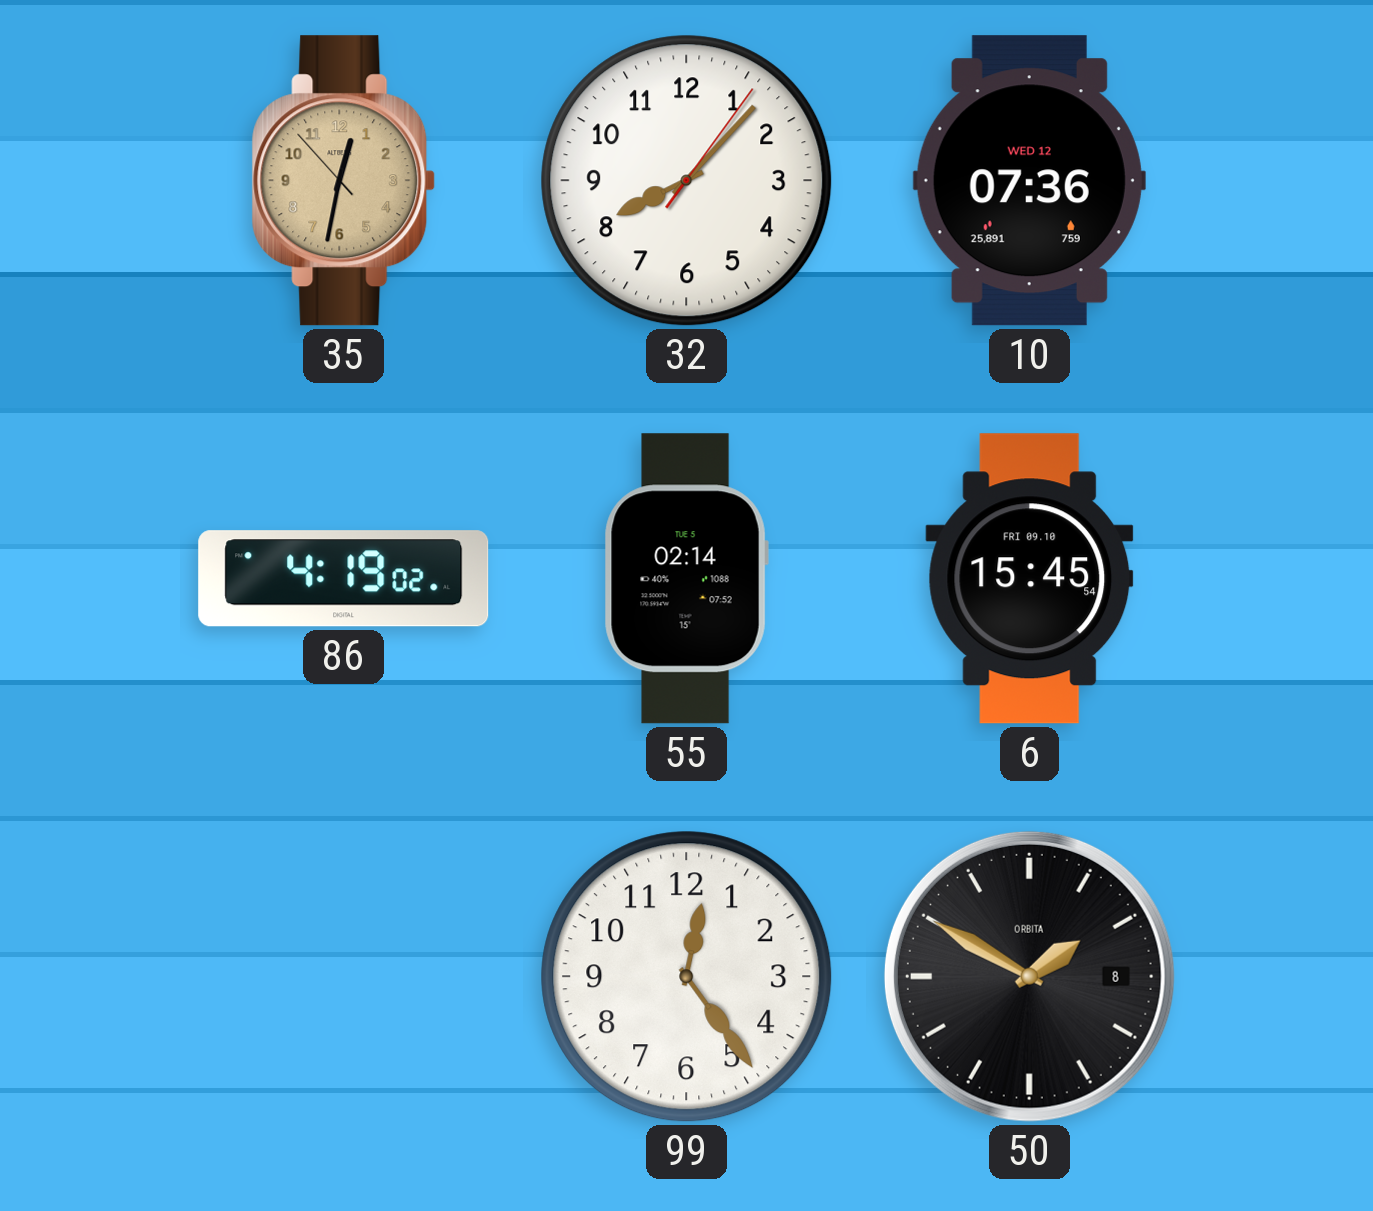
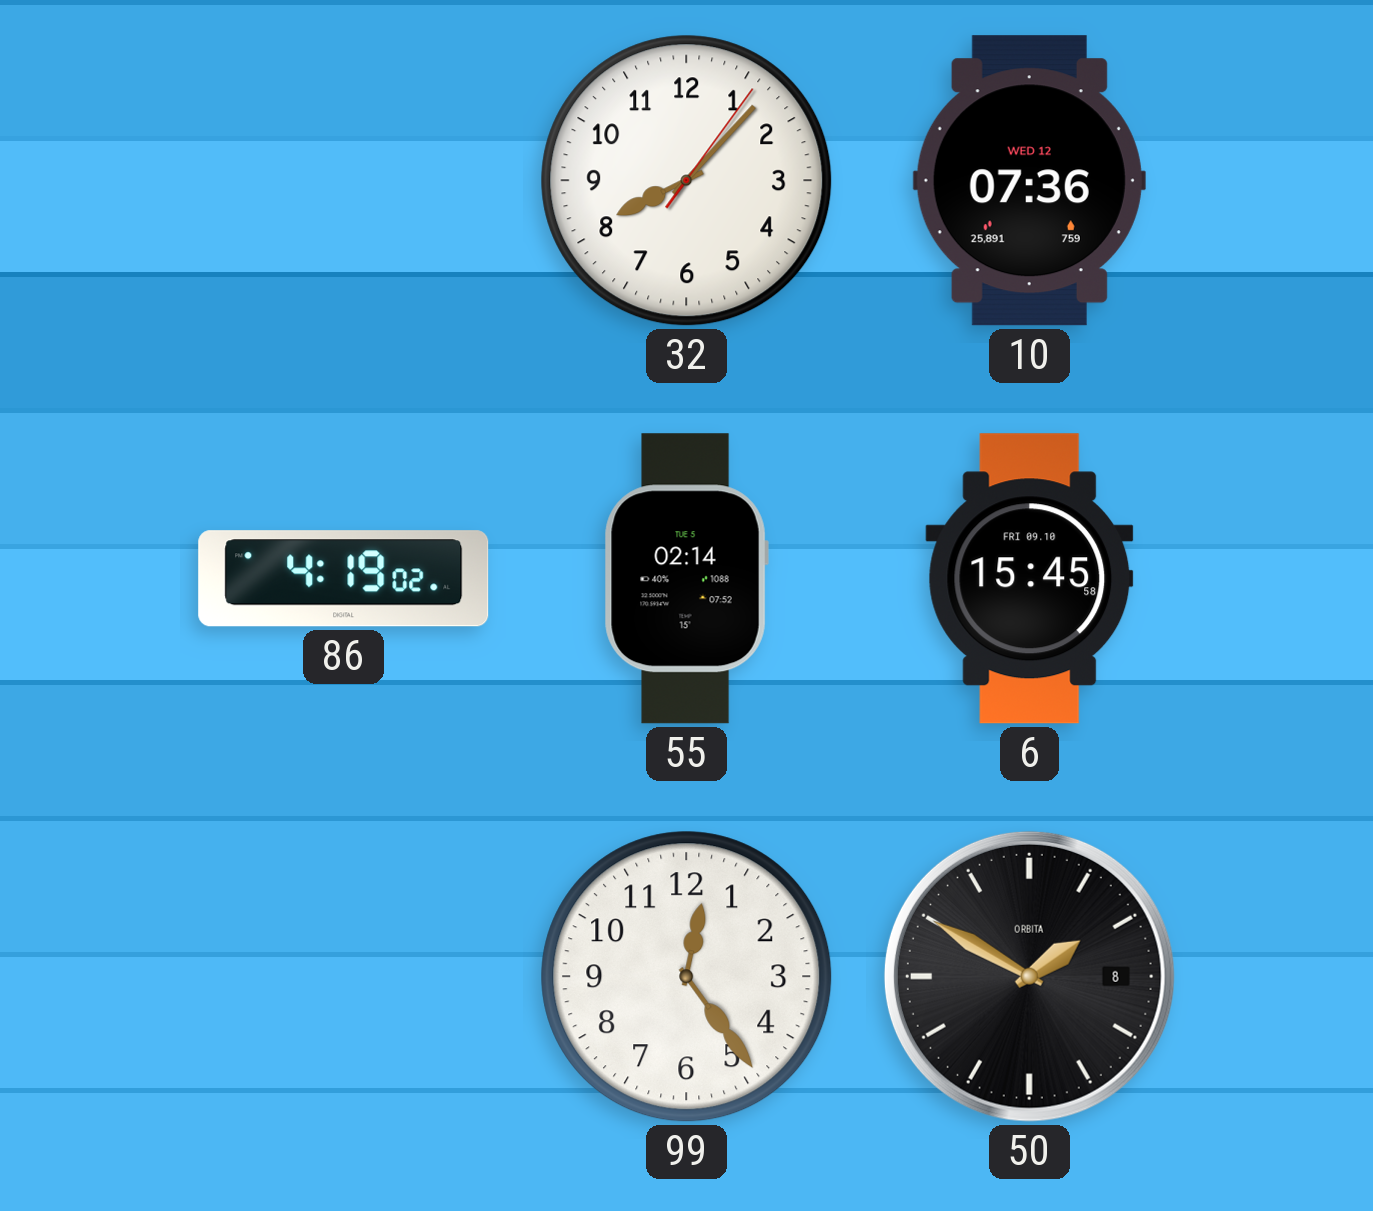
35: 12:31 -> none (344, 181)
6: 15:45:54 -> 15:45:58 (1030, 579)
